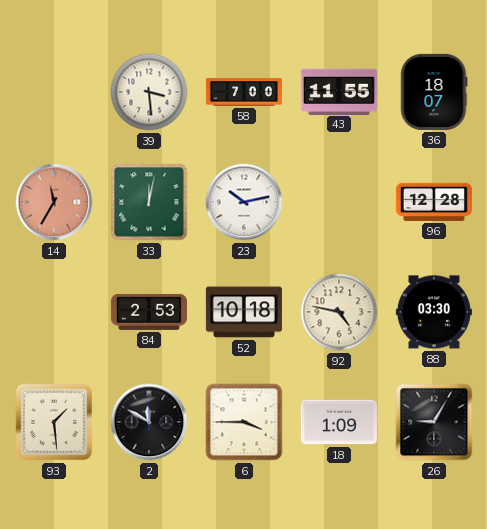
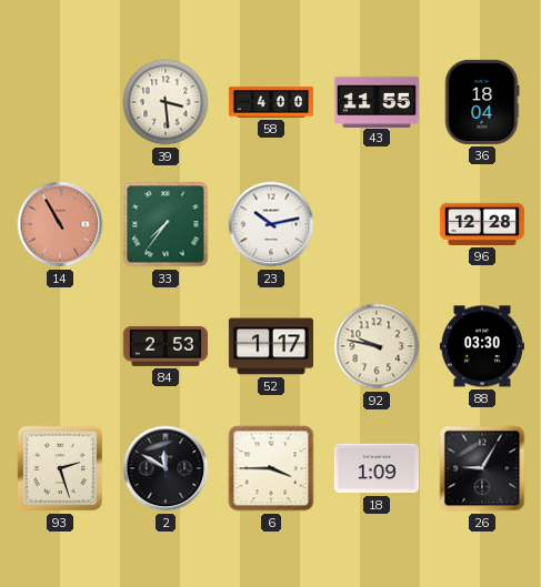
58: 7:00 -> 4:00 (271, 102)
36: 18:07 -> 18:04 (482, 102)
14: 11:35 -> 10:55 (60, 224)
33: 12:02 -> 7:36 (166, 224)
52: 10:18 -> 1:17 (271, 346)
92: 4:47 -> 9:47 (377, 346)
93: 1:29 -> 2:27 (60, 468)
